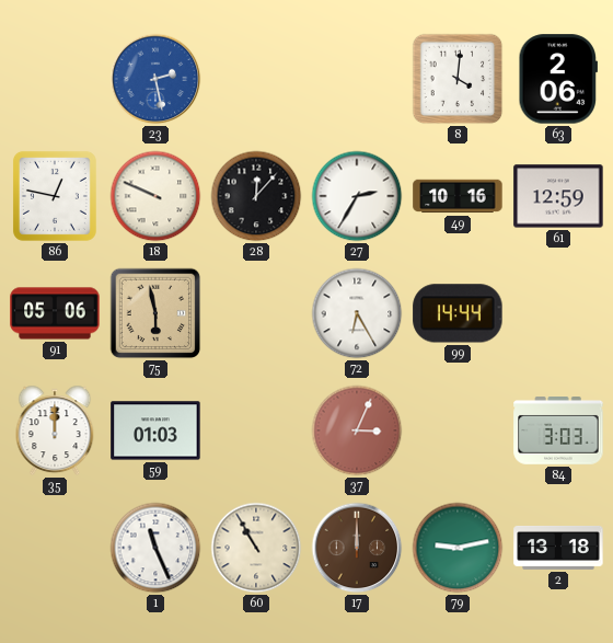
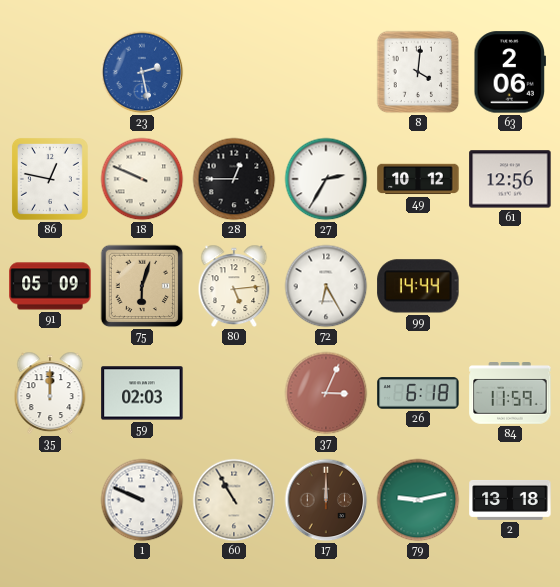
28: 12:07 -> 12:45 (234, 179)
49: 10:16 -> 10:12 (418, 179)
61: 12:59 -> 12:56 (510, 179)
91: 05:06 -> 05:09 (50, 286)
75: 5:58 -> 6:03 (142, 286)
80: none -> 5:14 (234, 286)
59: 01:03 -> 02:03 (142, 393)
26: none -> 6:18 (418, 393)
84: 3:03 -> 11:59 (510, 394)
1: 11:26 -> 9:49 (142, 500)
